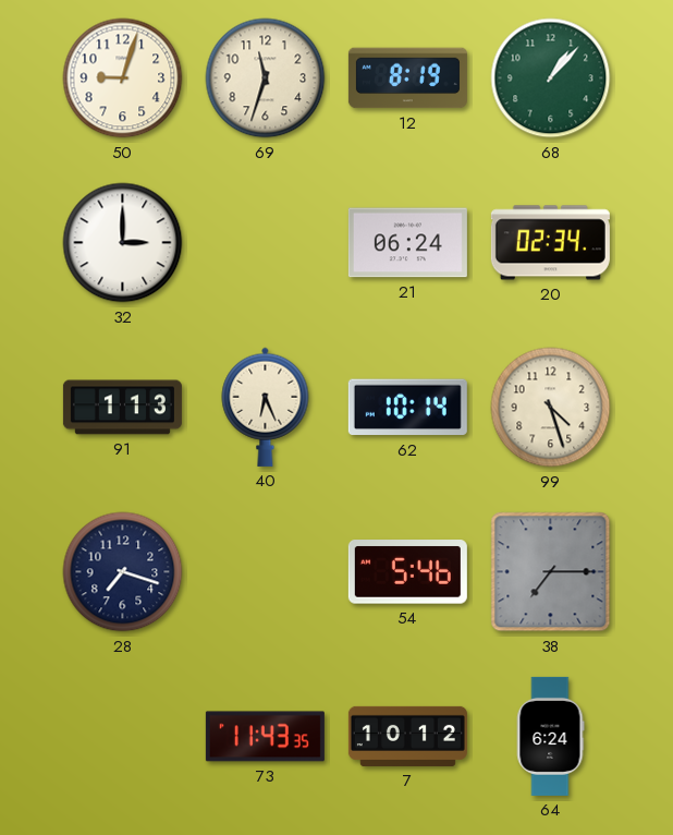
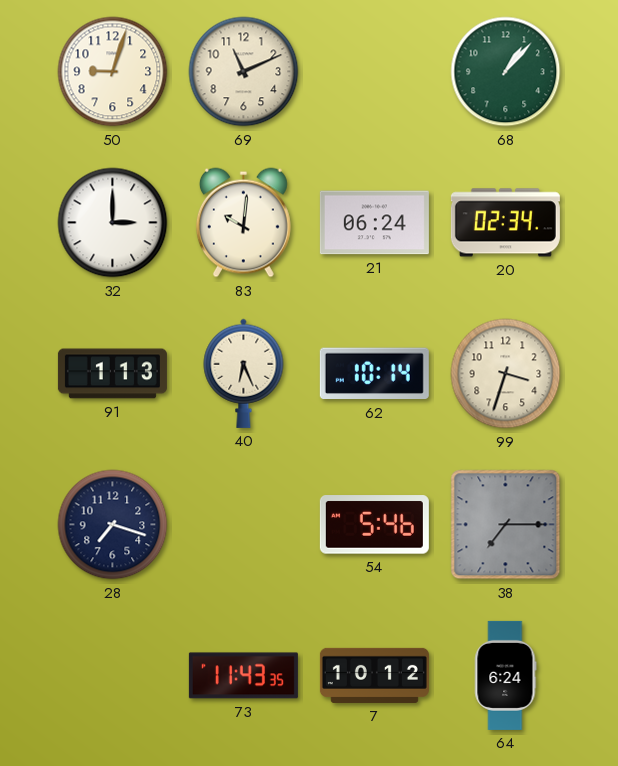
69: 11:33 -> 11:11 (244, 72)
12: 8:19 -> none (407, 78)
83: none -> 10:01 (243, 223)
99: 4:27 -> 3:33 (506, 374)
